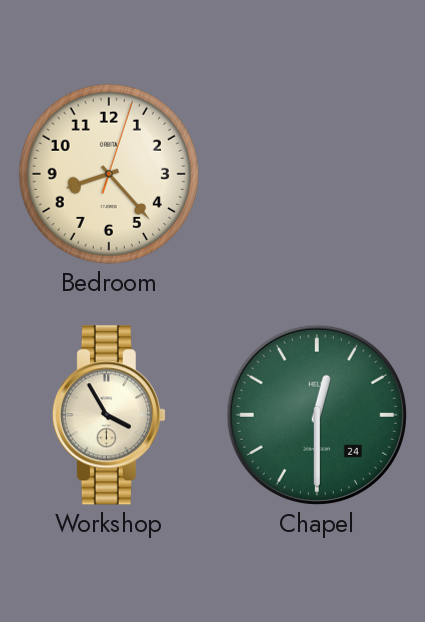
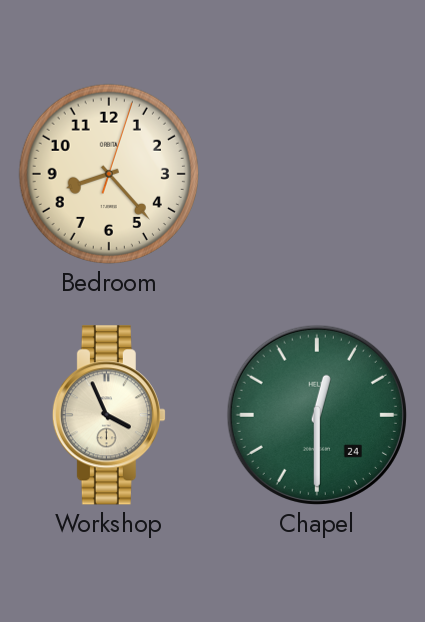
Workshop: 3:55 -> 3:56 (109, 415)
